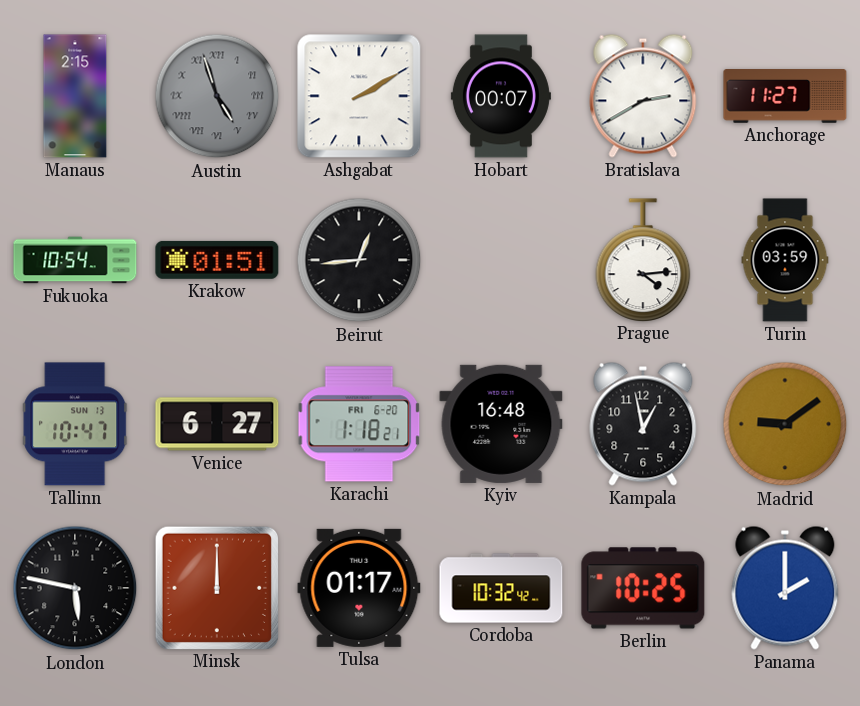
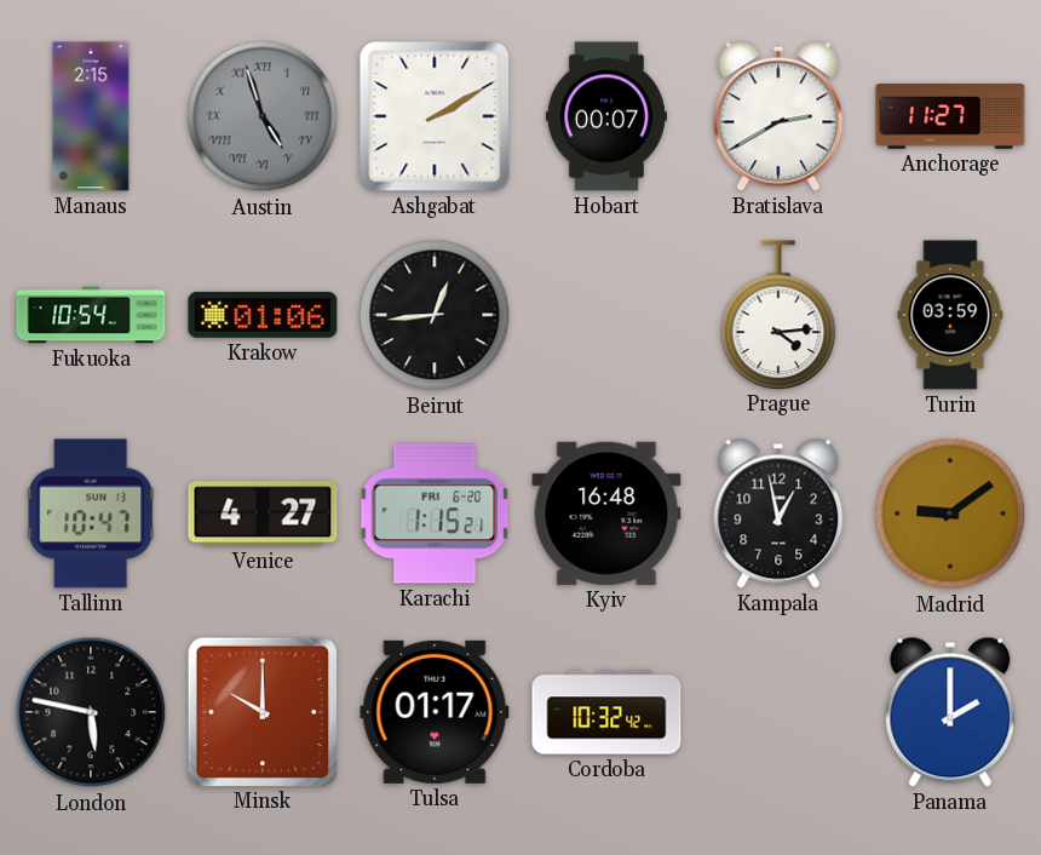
Krakow: 01:51 -> 01:06 (263, 315)
Venice: 6:27 -> 4:27 (263, 513)
Karachi: 1:18 -> 1:15 (435, 513)
Minsk: 12:00 -> 10:00 (261, 711)
Berlin: 10:25 -> none (643, 588)
